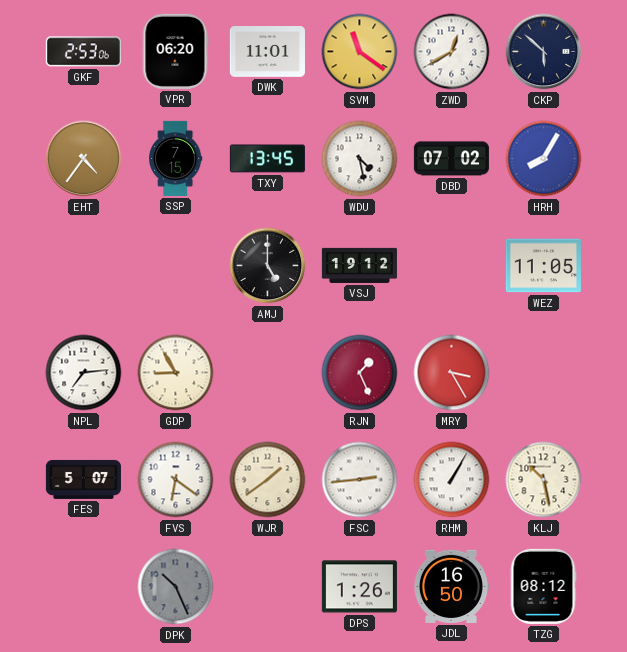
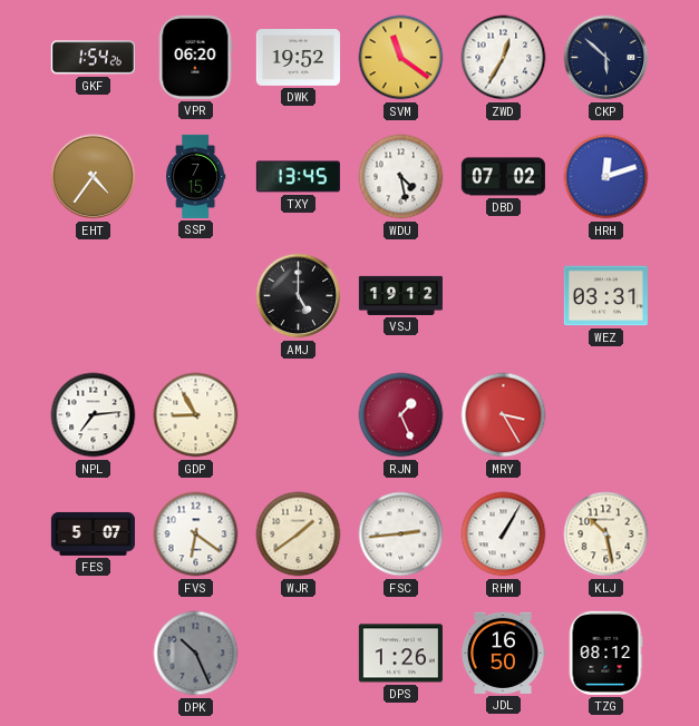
GKF: 2:53 -> 1:54 (93, 58)
DWK: 11:01 -> 19:52 (298, 58)
ZWD: 12:40 -> 12:35 (504, 58)
HRH: 8:05 -> 12:12 (606, 177)
WEZ: 11:05 -> 03:31 (605, 296)
